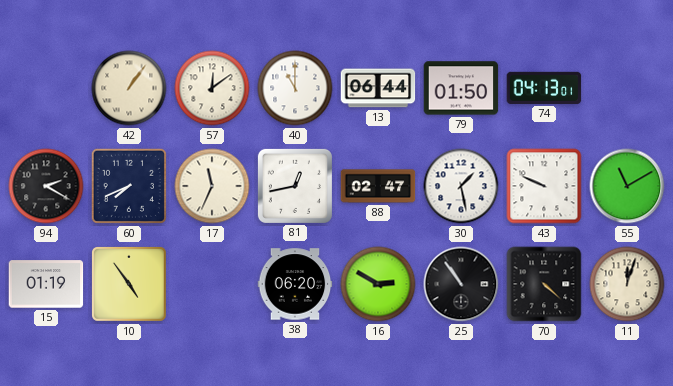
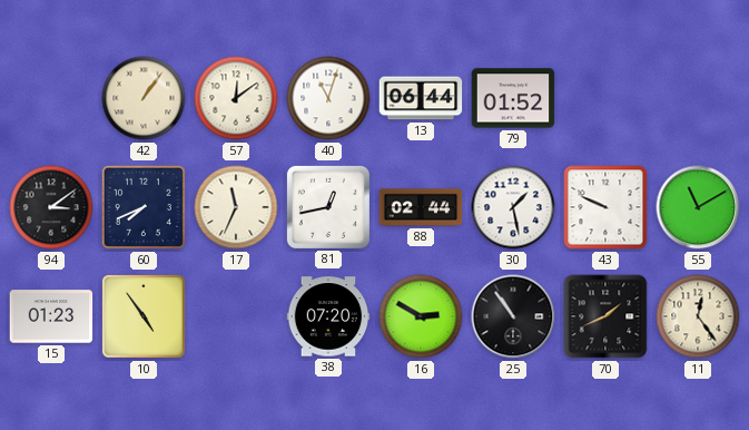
40: 11:00 -> 11:03 (328, 98)
79: 01:50 -> 01:52 (513, 98)
74: 04:13 -> none (544, 88)
94: 2:20 -> 3:09 (51, 207)
88: 02:47 -> 02:44 (421, 207)
15: 01:19 -> 01:23 (51, 316)
38: 06:20 -> 07:20 (328, 316)
70: 4:22 -> 1:41 (605, 316)
11: 12:03 -> 12:24 (698, 316)
